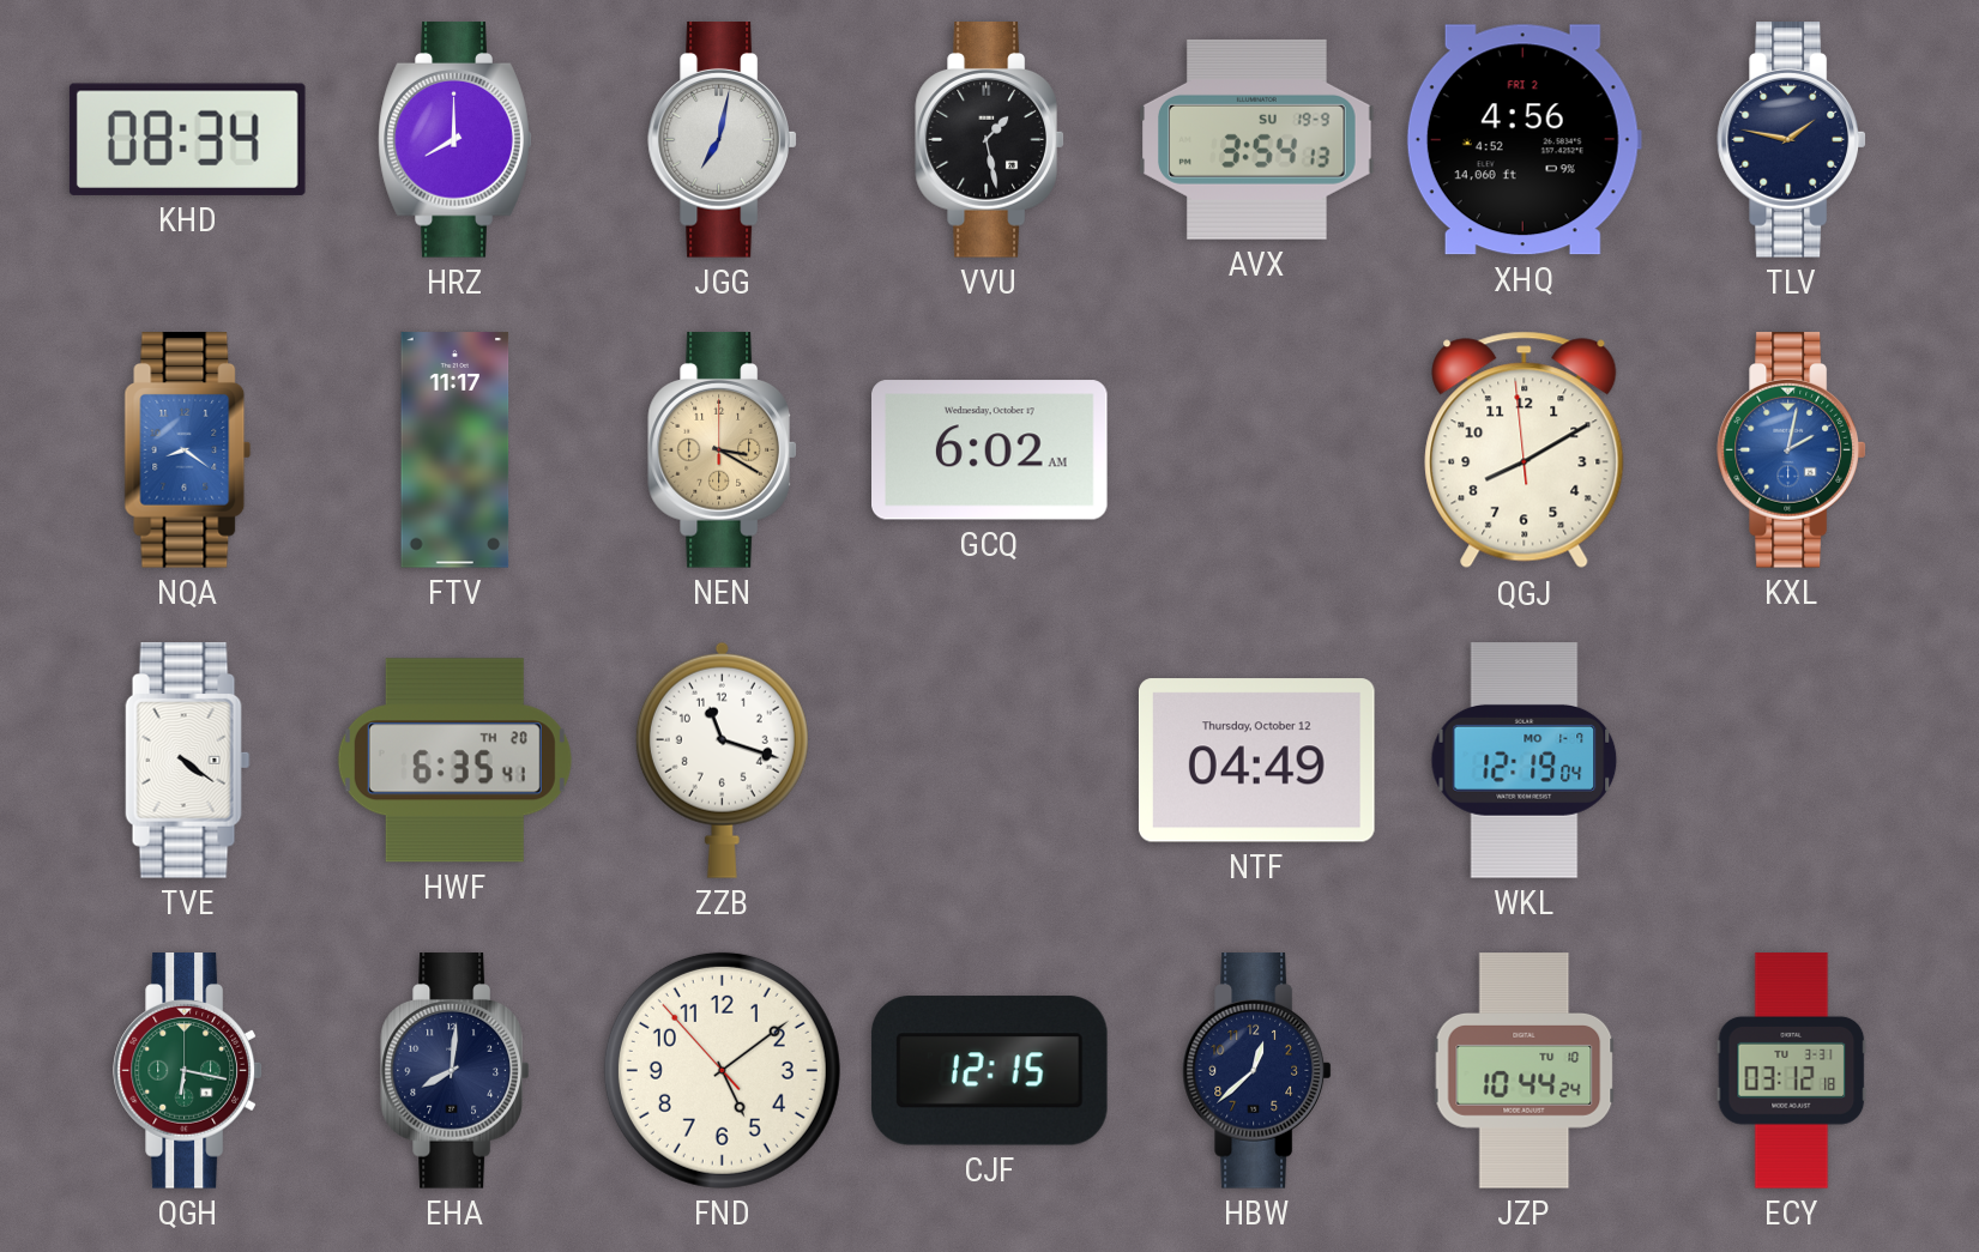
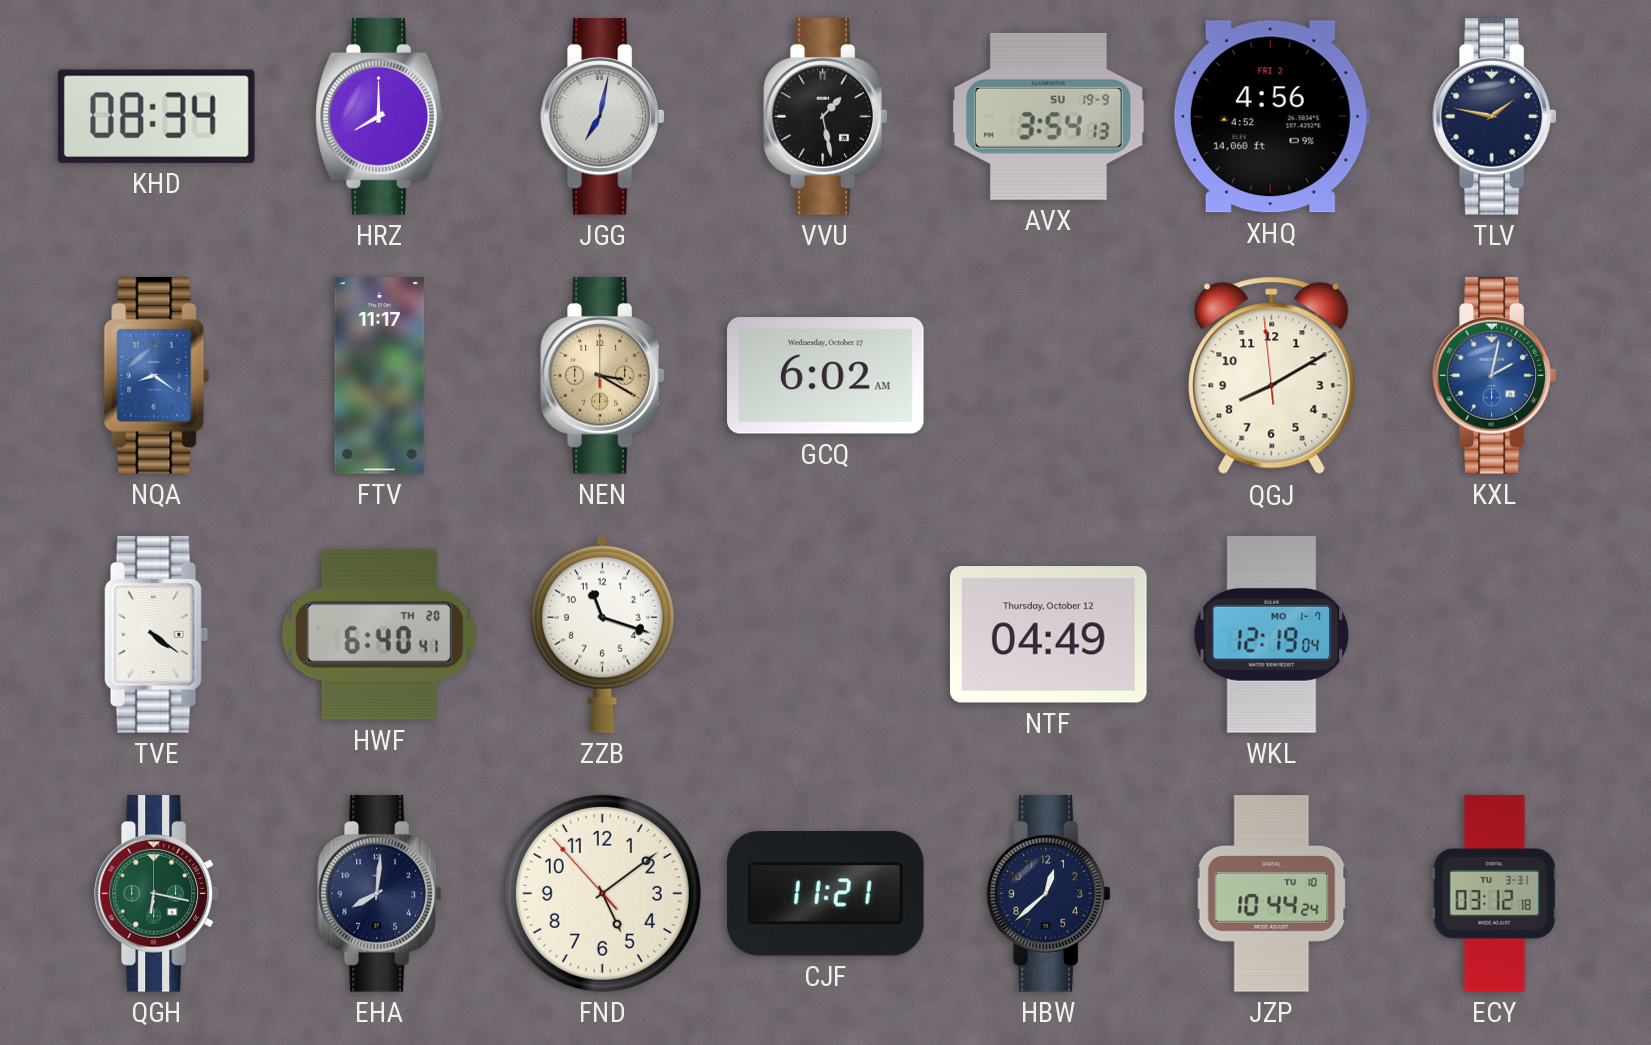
HWF: 6:35 -> 6:40 (379, 635)
CJF: 12:15 -> 11:21 (825, 894)
